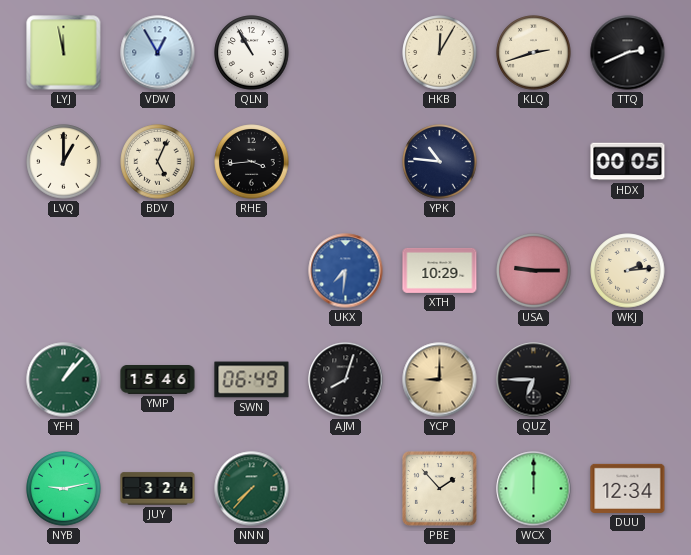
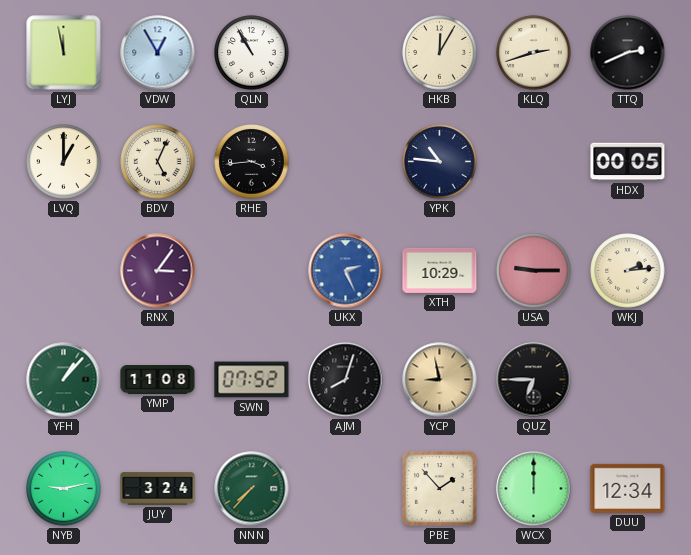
RNX: none -> 3:06 (158, 271)
UKX: 7:31 -> 2:26 (346, 271)
YMP: 15:46 -> 11:08 (158, 380)
SWN: 06:49 -> 07:52 (252, 380)
YCP: 9:00 -> 8:58 (440, 380)
